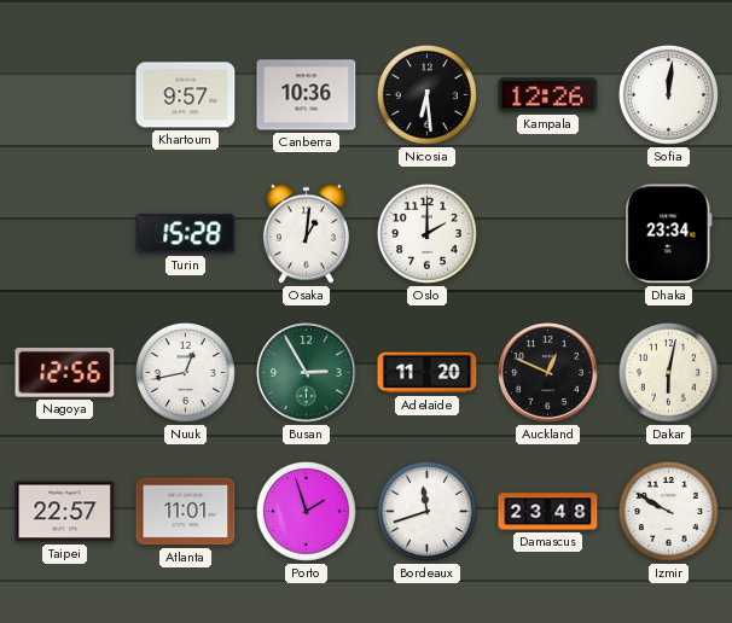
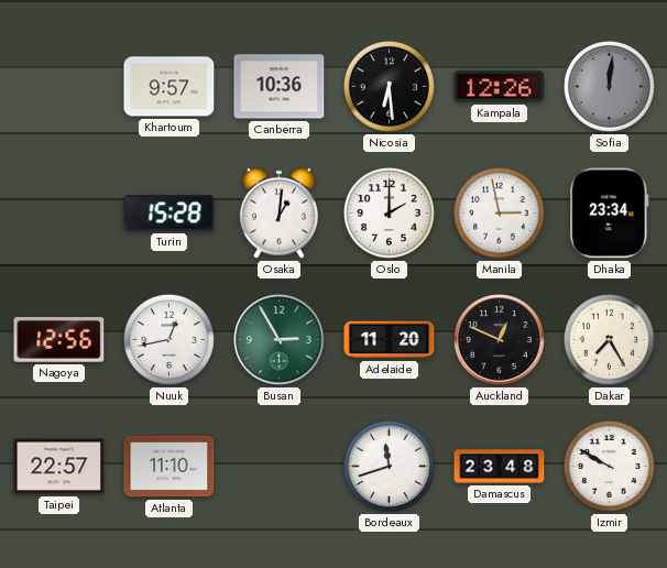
Sofia dial: white -> grey (609, 87)
Manila: none -> 2:58 (499, 214)
Dakar: 6:02 -> 7:25 (609, 340)
Atlanta: 11:01 -> 11:10 (170, 467)
Porto: 1:57 -> none (306, 512)
